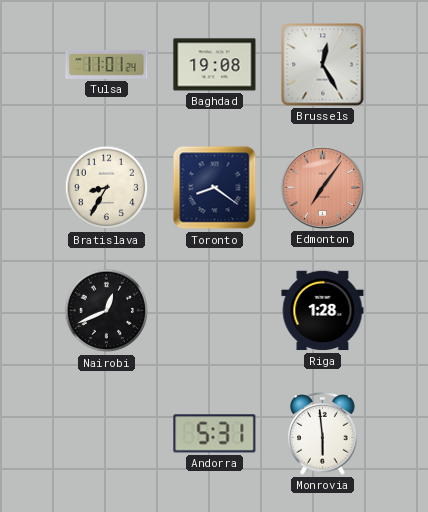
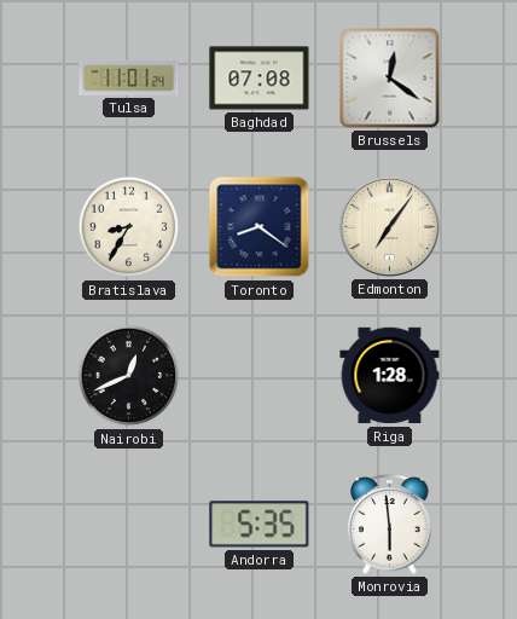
Baghdad: 19:08 -> 07:08 (260, 79)
Brussels: 12:25 -> 12:21 (390, 79)
Edmonton dial: salmon -> cream (389, 226)
Andorra: 5:31 -> 5:35 (260, 525)
